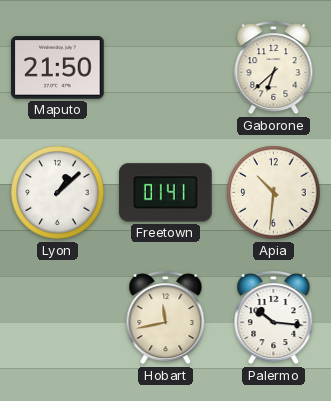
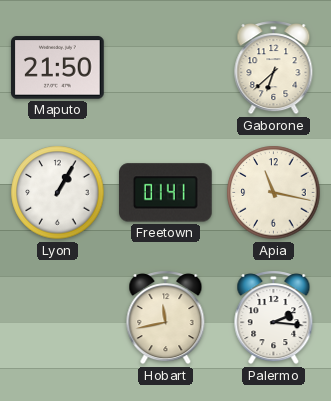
Lyon: 1:08 -> 1:05 (58, 193)
Apia: 10:31 -> 11:17 (274, 193)
Palermo: 10:16 -> 2:16 (274, 318)
